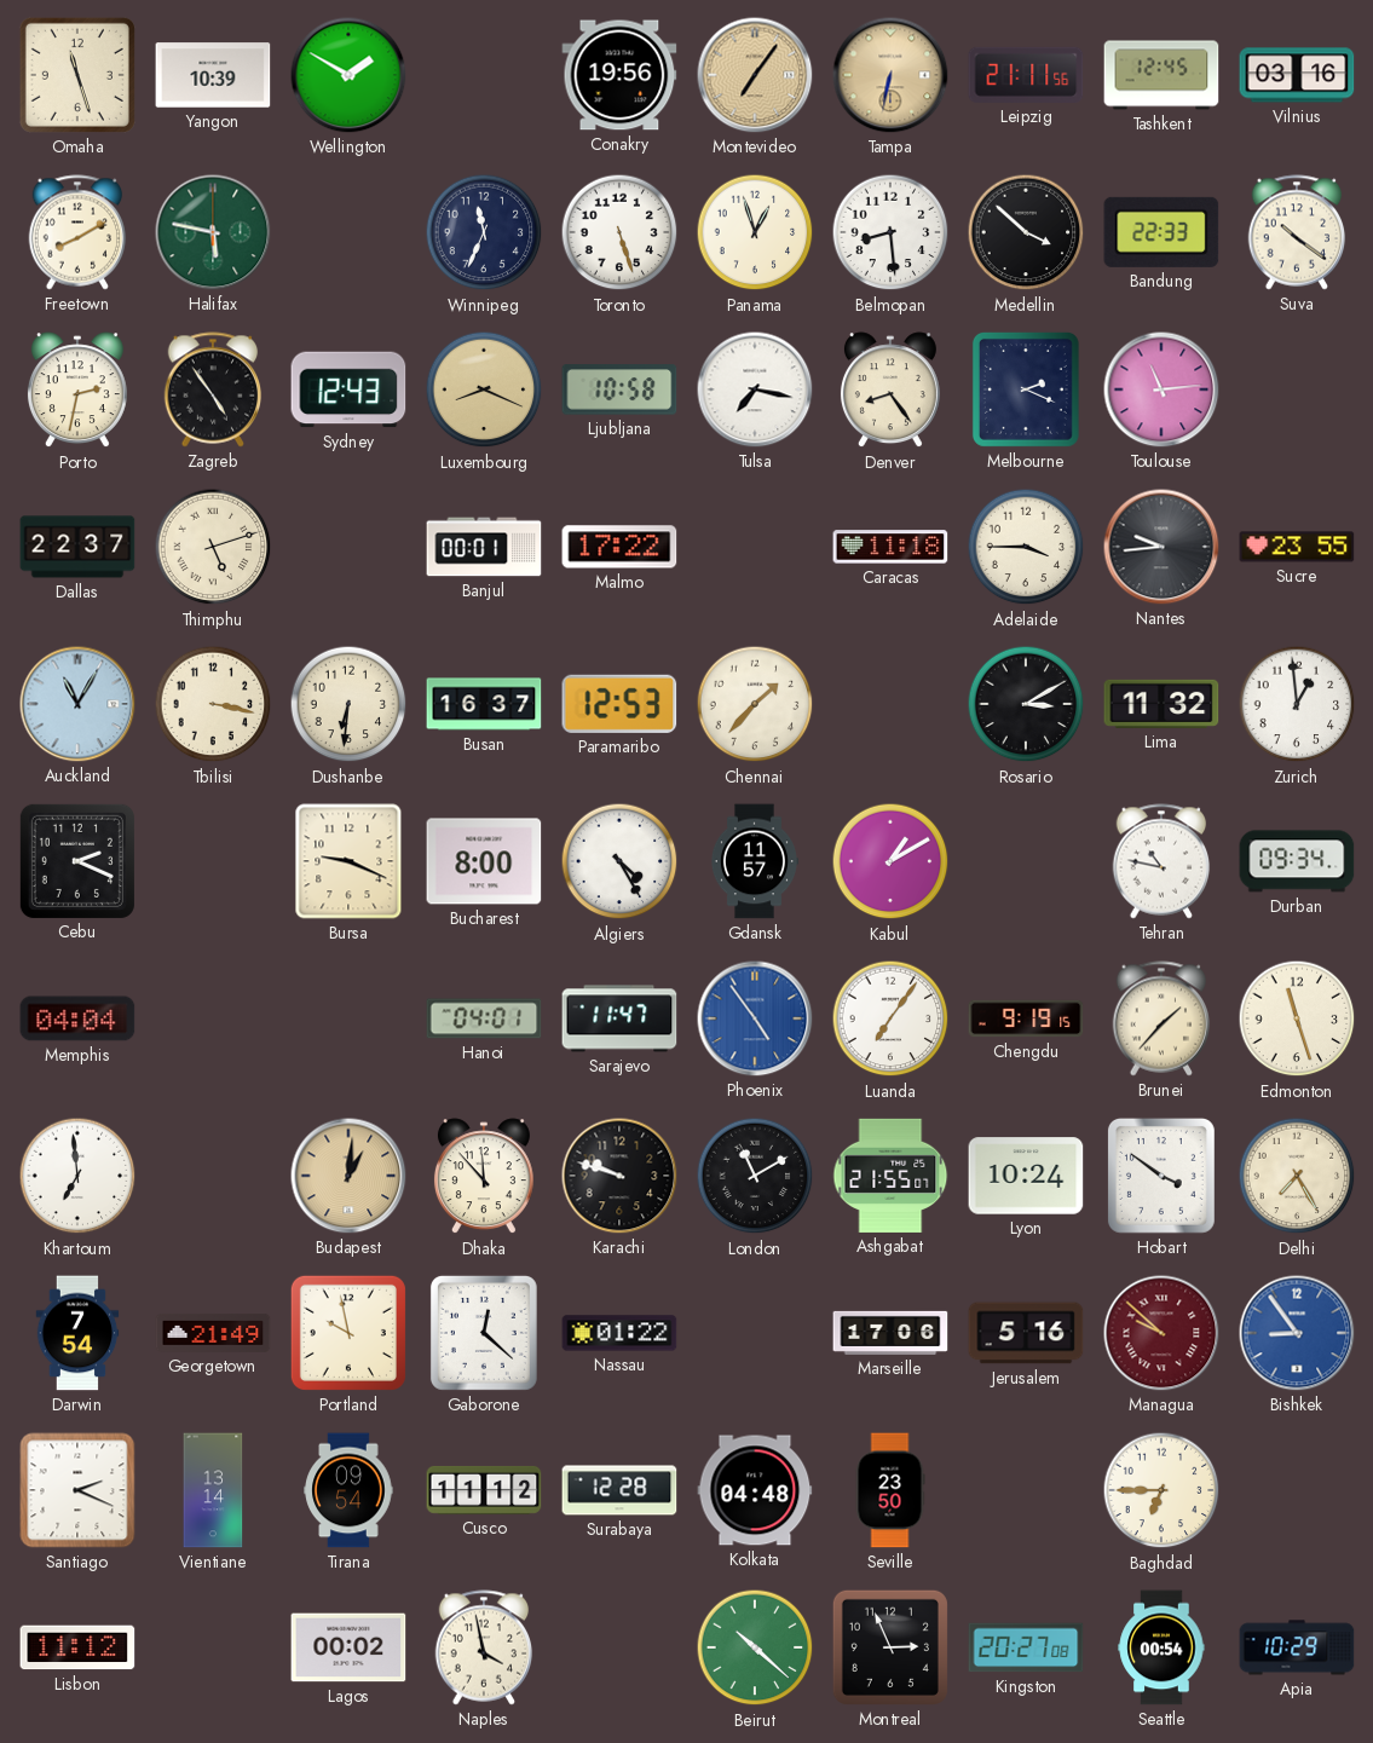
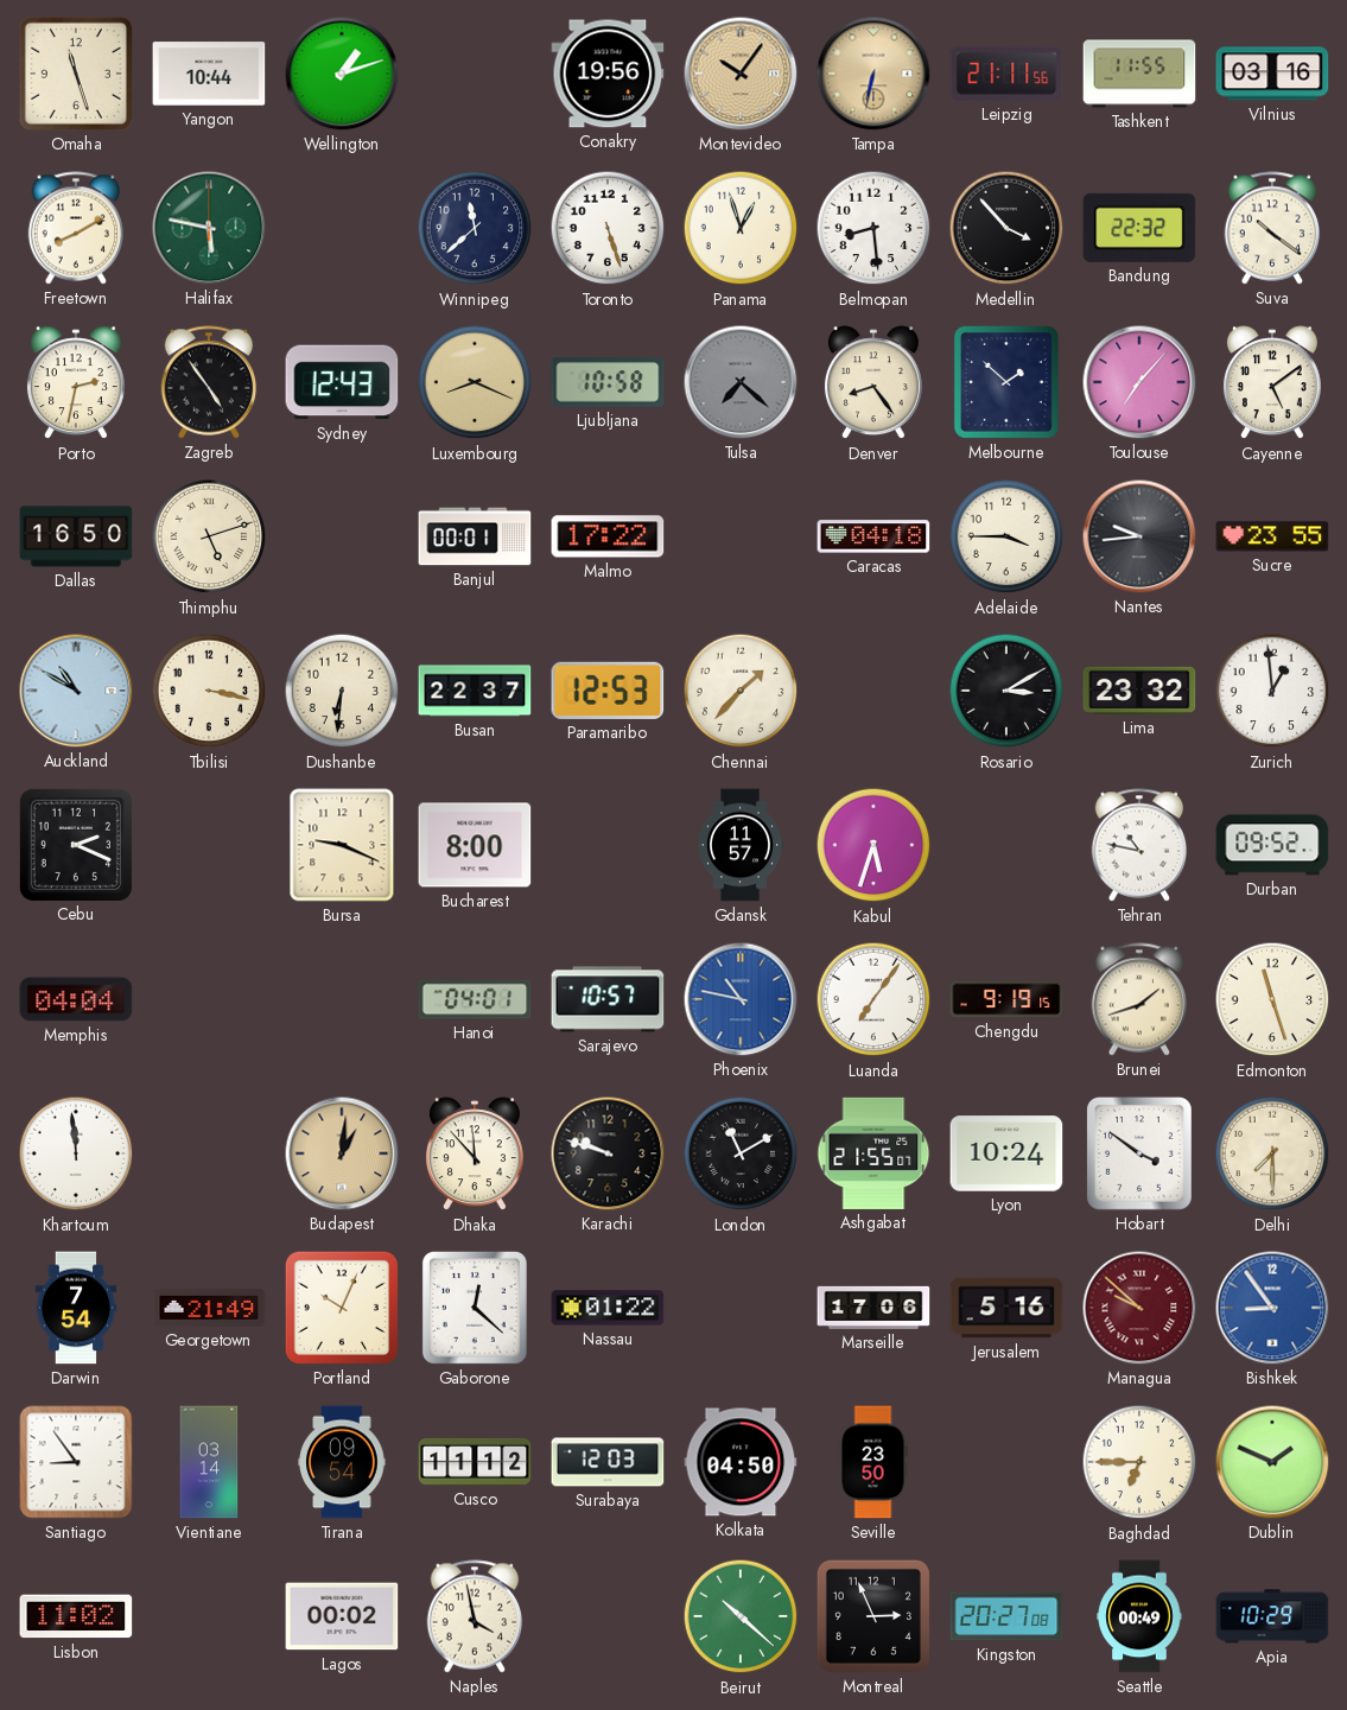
Yangon: 10:39 -> 10:44 (209, 74)
Wellington: 1:50 -> 1:12 (342, 74)
Montevideo: 7:06 -> 10:06 (741, 74)
Tashkent: 12:45 -> 11:55 (1139, 74)
Winnipeg: 11:34 -> 11:38 (475, 228)
Medellin: 3:52 -> 3:53 (1006, 228)
Bandung: 22:33 -> 22:32 (1139, 228)
Tulsa: 7:17 -> 7:22 (741, 382)
Tulsa dial: white -> grey (741, 382)
Melbourne: 2:19 -> 1:52 (1006, 382)
Toulouse: 11:14 -> 7:07 (1139, 382)
Cayenne: none -> 5:09 (1272, 383)
Dallas: 22:37 -> 16:50 (76, 536)
Caracas: 11:18 -> 04:18 (873, 536)
Auckland: 11:05 -> 10:50 (76, 691)
Busan: 16:37 -> 22:37 (475, 691)
Lima: 11:32 -> 23:32 (1139, 691)
Algiers: 4:25 -> none (619, 861)
Kabul: 1:10 -> 5:33 (873, 845)
Durban: 09:34 -> 09:52 (1272, 845)
Sarajevo: 11:47 -> 10:57 (608, 999)
Phoenix: 4:54 -> 10:47 (741, 999)
Brunei: 1:37 -> 1:42 (1139, 999)
Khartoum: 6:59 -> 11:59 (76, 1153)
Delhi: 7:25 -> 7:30 (1272, 1153)
Portland: 9:58 -> 10:04 (342, 1308)
Santiago: 2:19 -> 8:54 (76, 1462)
Vientiane: 13:14 -> 03:14 (209, 1462)
Surabaya: 12:28 -> 12:03 (608, 1462)
Kolkata: 04:48 -> 04:50 (741, 1462)
Dublin: none -> 1:49 (1272, 1462)
Lisbon: 11:12 -> 11:02 (76, 1616)
Seattle: 00:54 -> 00:49 (1139, 1616)
